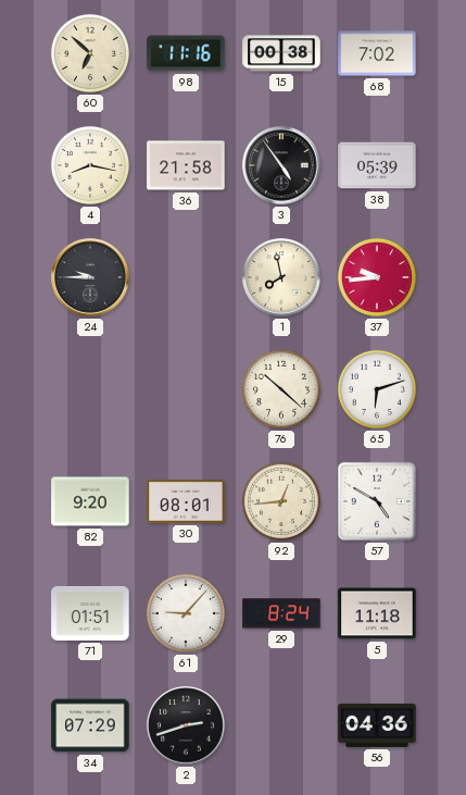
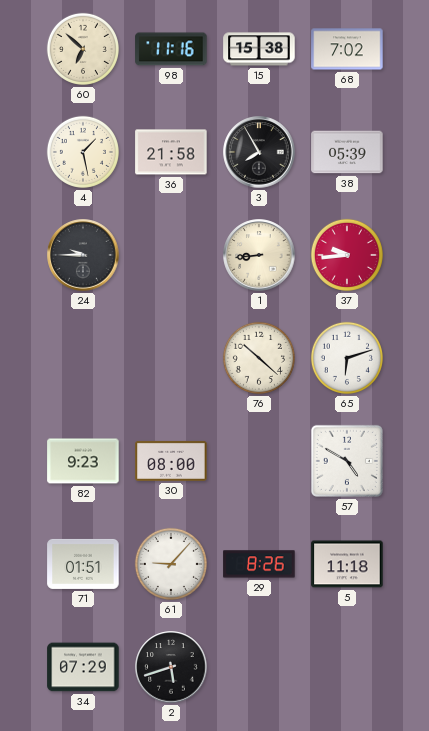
15: 00:38 -> 15:38 (259, 49)
4: 8:17 -> 1:28 (83, 152)
3: 4:54 -> 7:55 (259, 152)
1: 7:58 -> 8:44 (259, 255)
82: 9:20 -> 9:23 (83, 461)
30: 08:01 -> 08:00 (171, 461)
92: 12:44 -> none (281, 501)
29: 8:24 -> 8:26 (259, 564)
2: 2:42 -> 5:42 (171, 667)
56: 04:36 -> none (377, 725)
